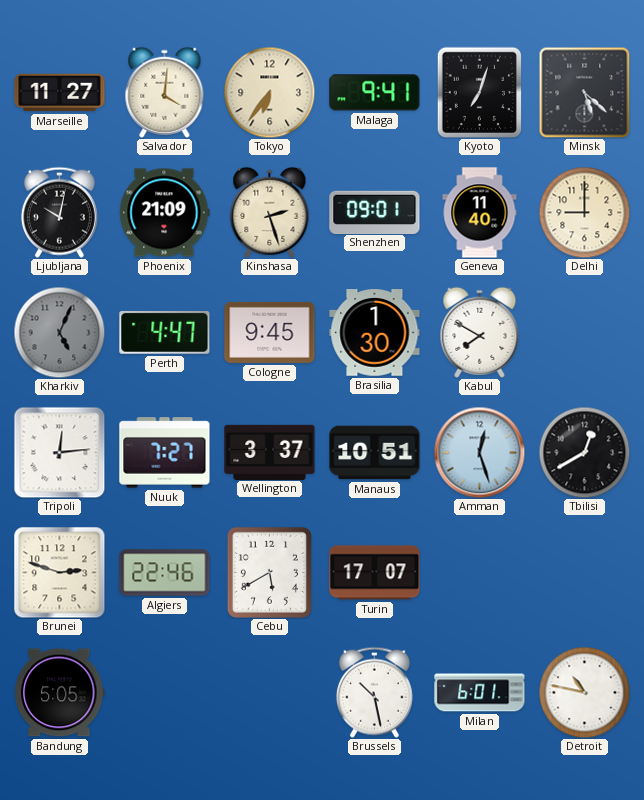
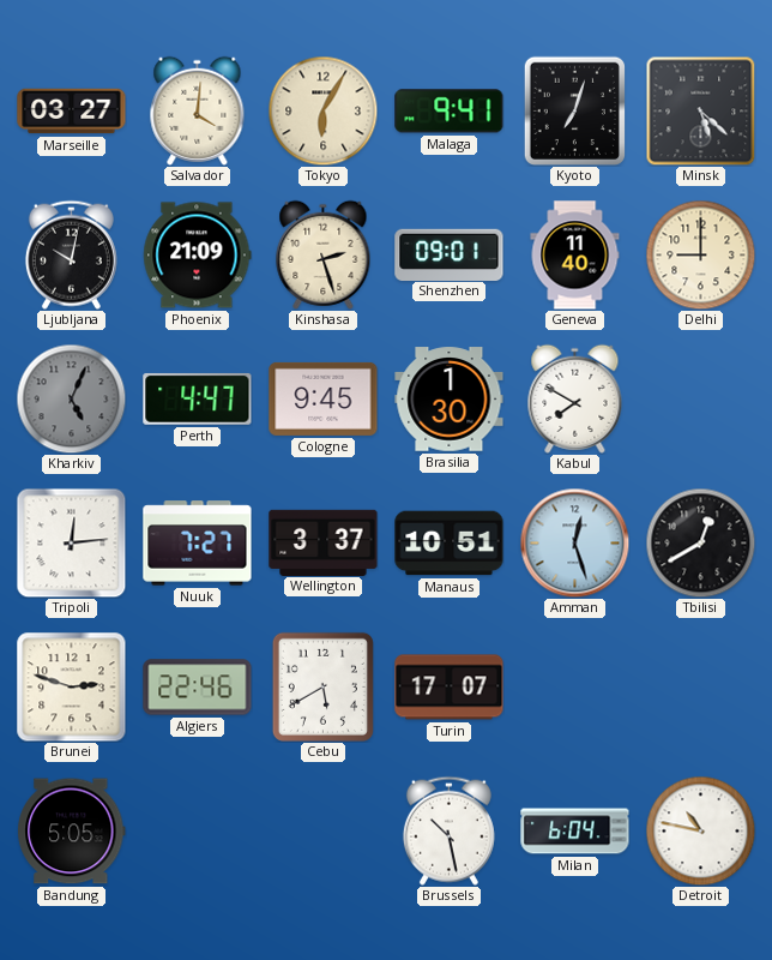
Marseille: 11:27 -> 03:27 (72, 112)
Tokyo: 6:36 -> 6:05 (322, 110)
Milan: 6:01 -> 6:04 (575, 832)
